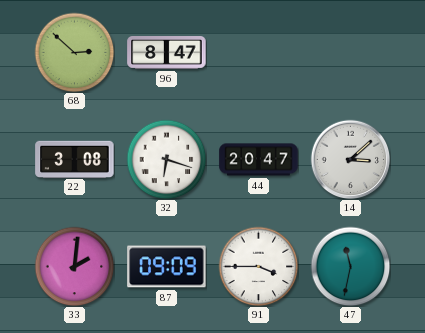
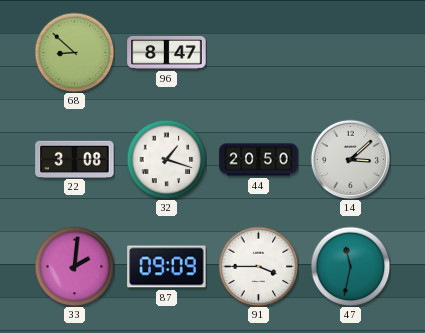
68: 2:52 -> 8:52 (74, 52)
32: 6:18 -> 1:18 (166, 159)
44: 20:47 -> 20:50 (259, 160)
